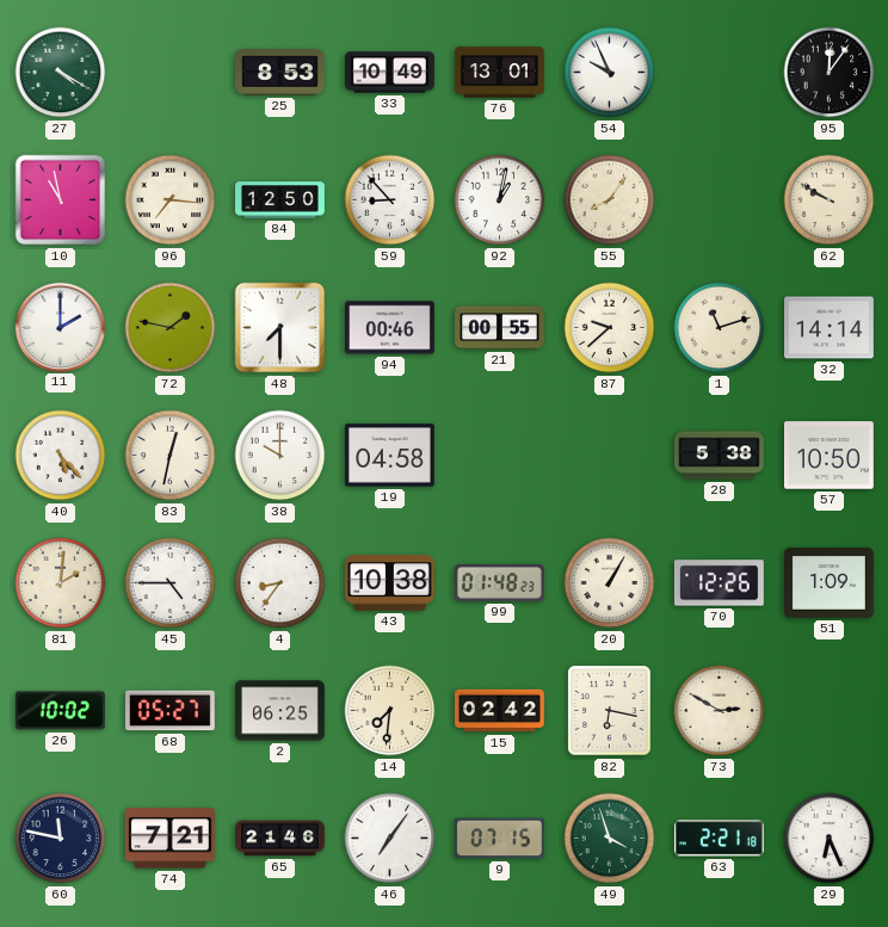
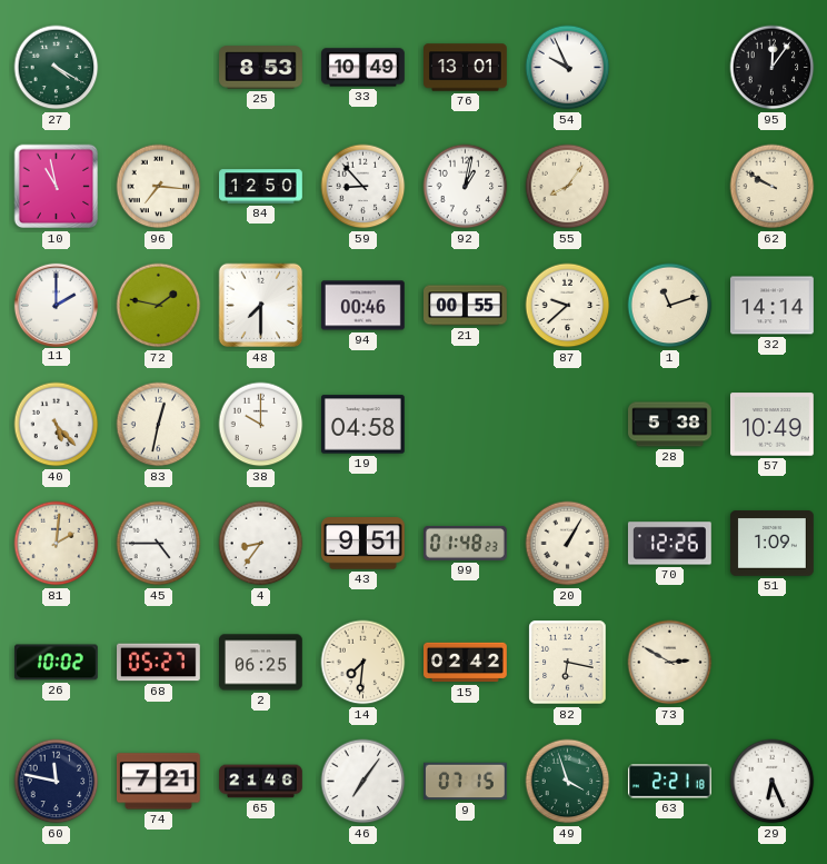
57: 10:50 -> 10:49 (773, 425)
43: 10:38 -> 9:51 (362, 544)
